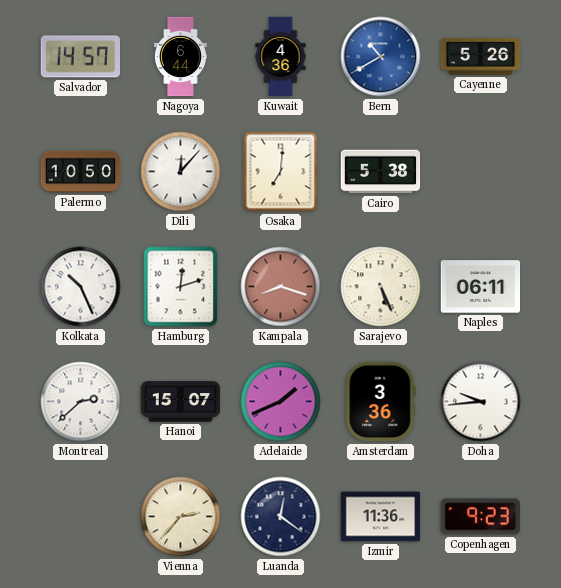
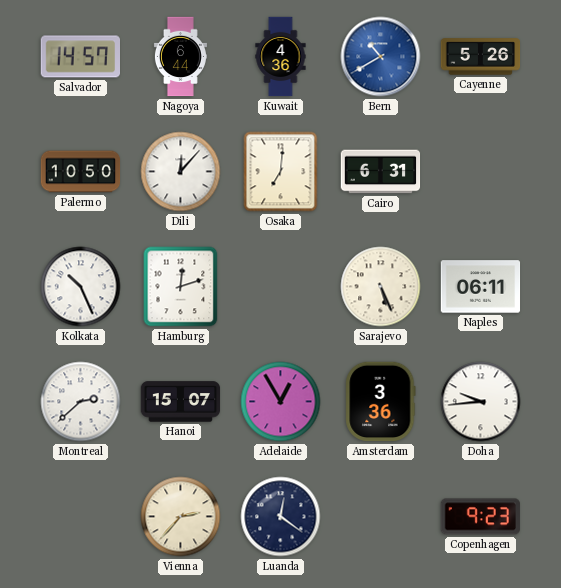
Cairo: 5:38 -> 6:31 (381, 172)
Kampala: 8:18 -> none (281, 287)
Adelaide: 1:41 -> 12:55 (281, 402)
Izmir: 11:36 -> none (381, 517)
